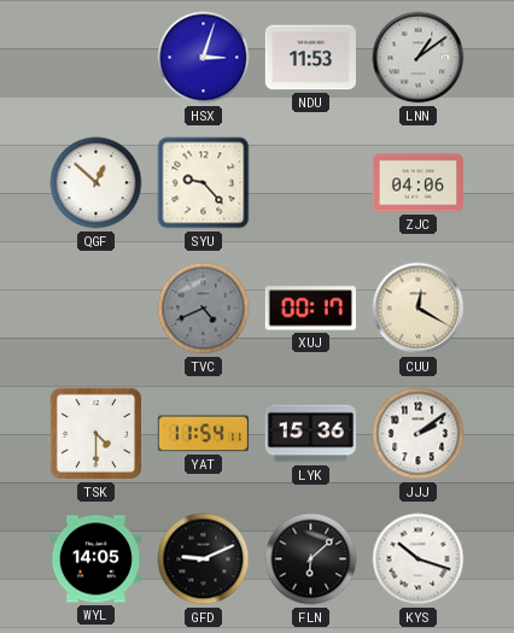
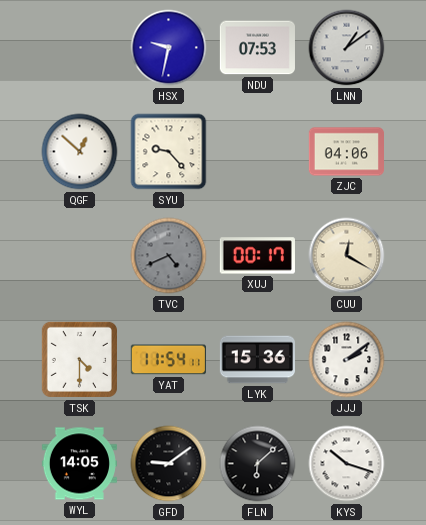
HSX: 3:03 -> 9:32 (169, 48)
NDU: 11:53 -> 07:53 (257, 48)
GFD: 9:11 -> 9:09 (169, 464)
